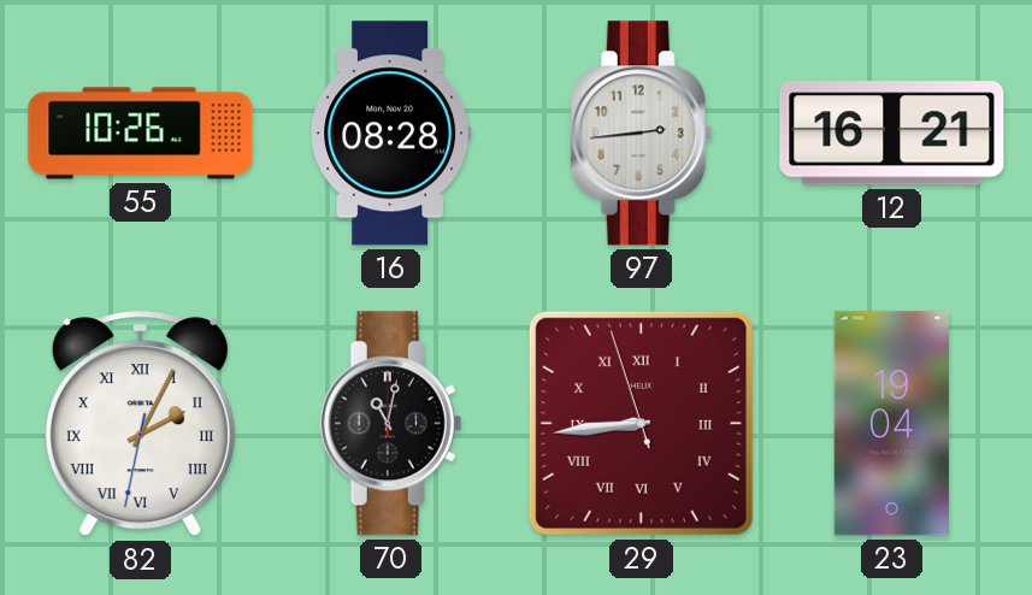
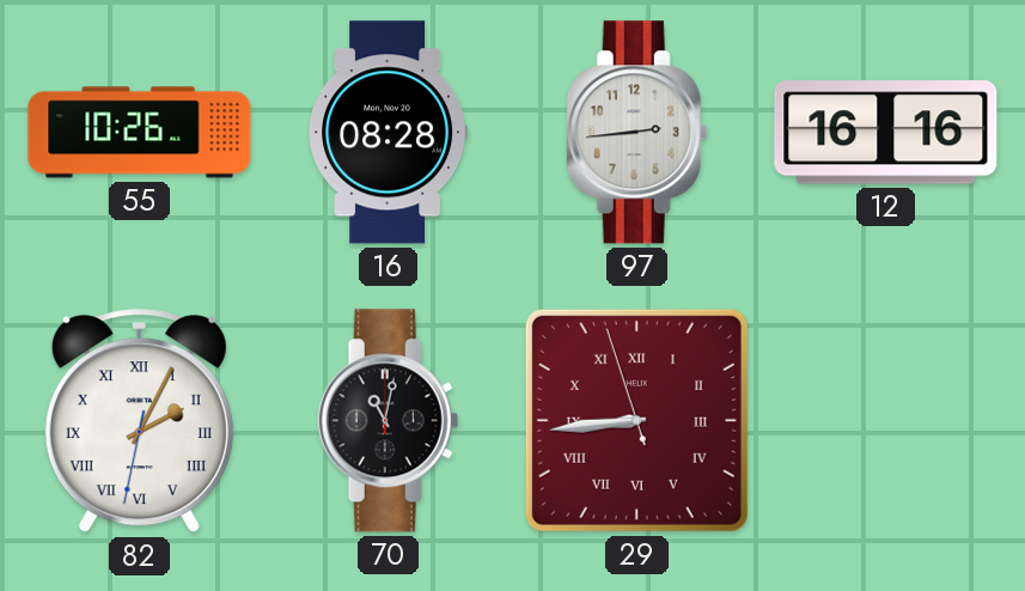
12: 16:21 -> 16:16 (886, 133)
23: 19:04 -> none (891, 424)
